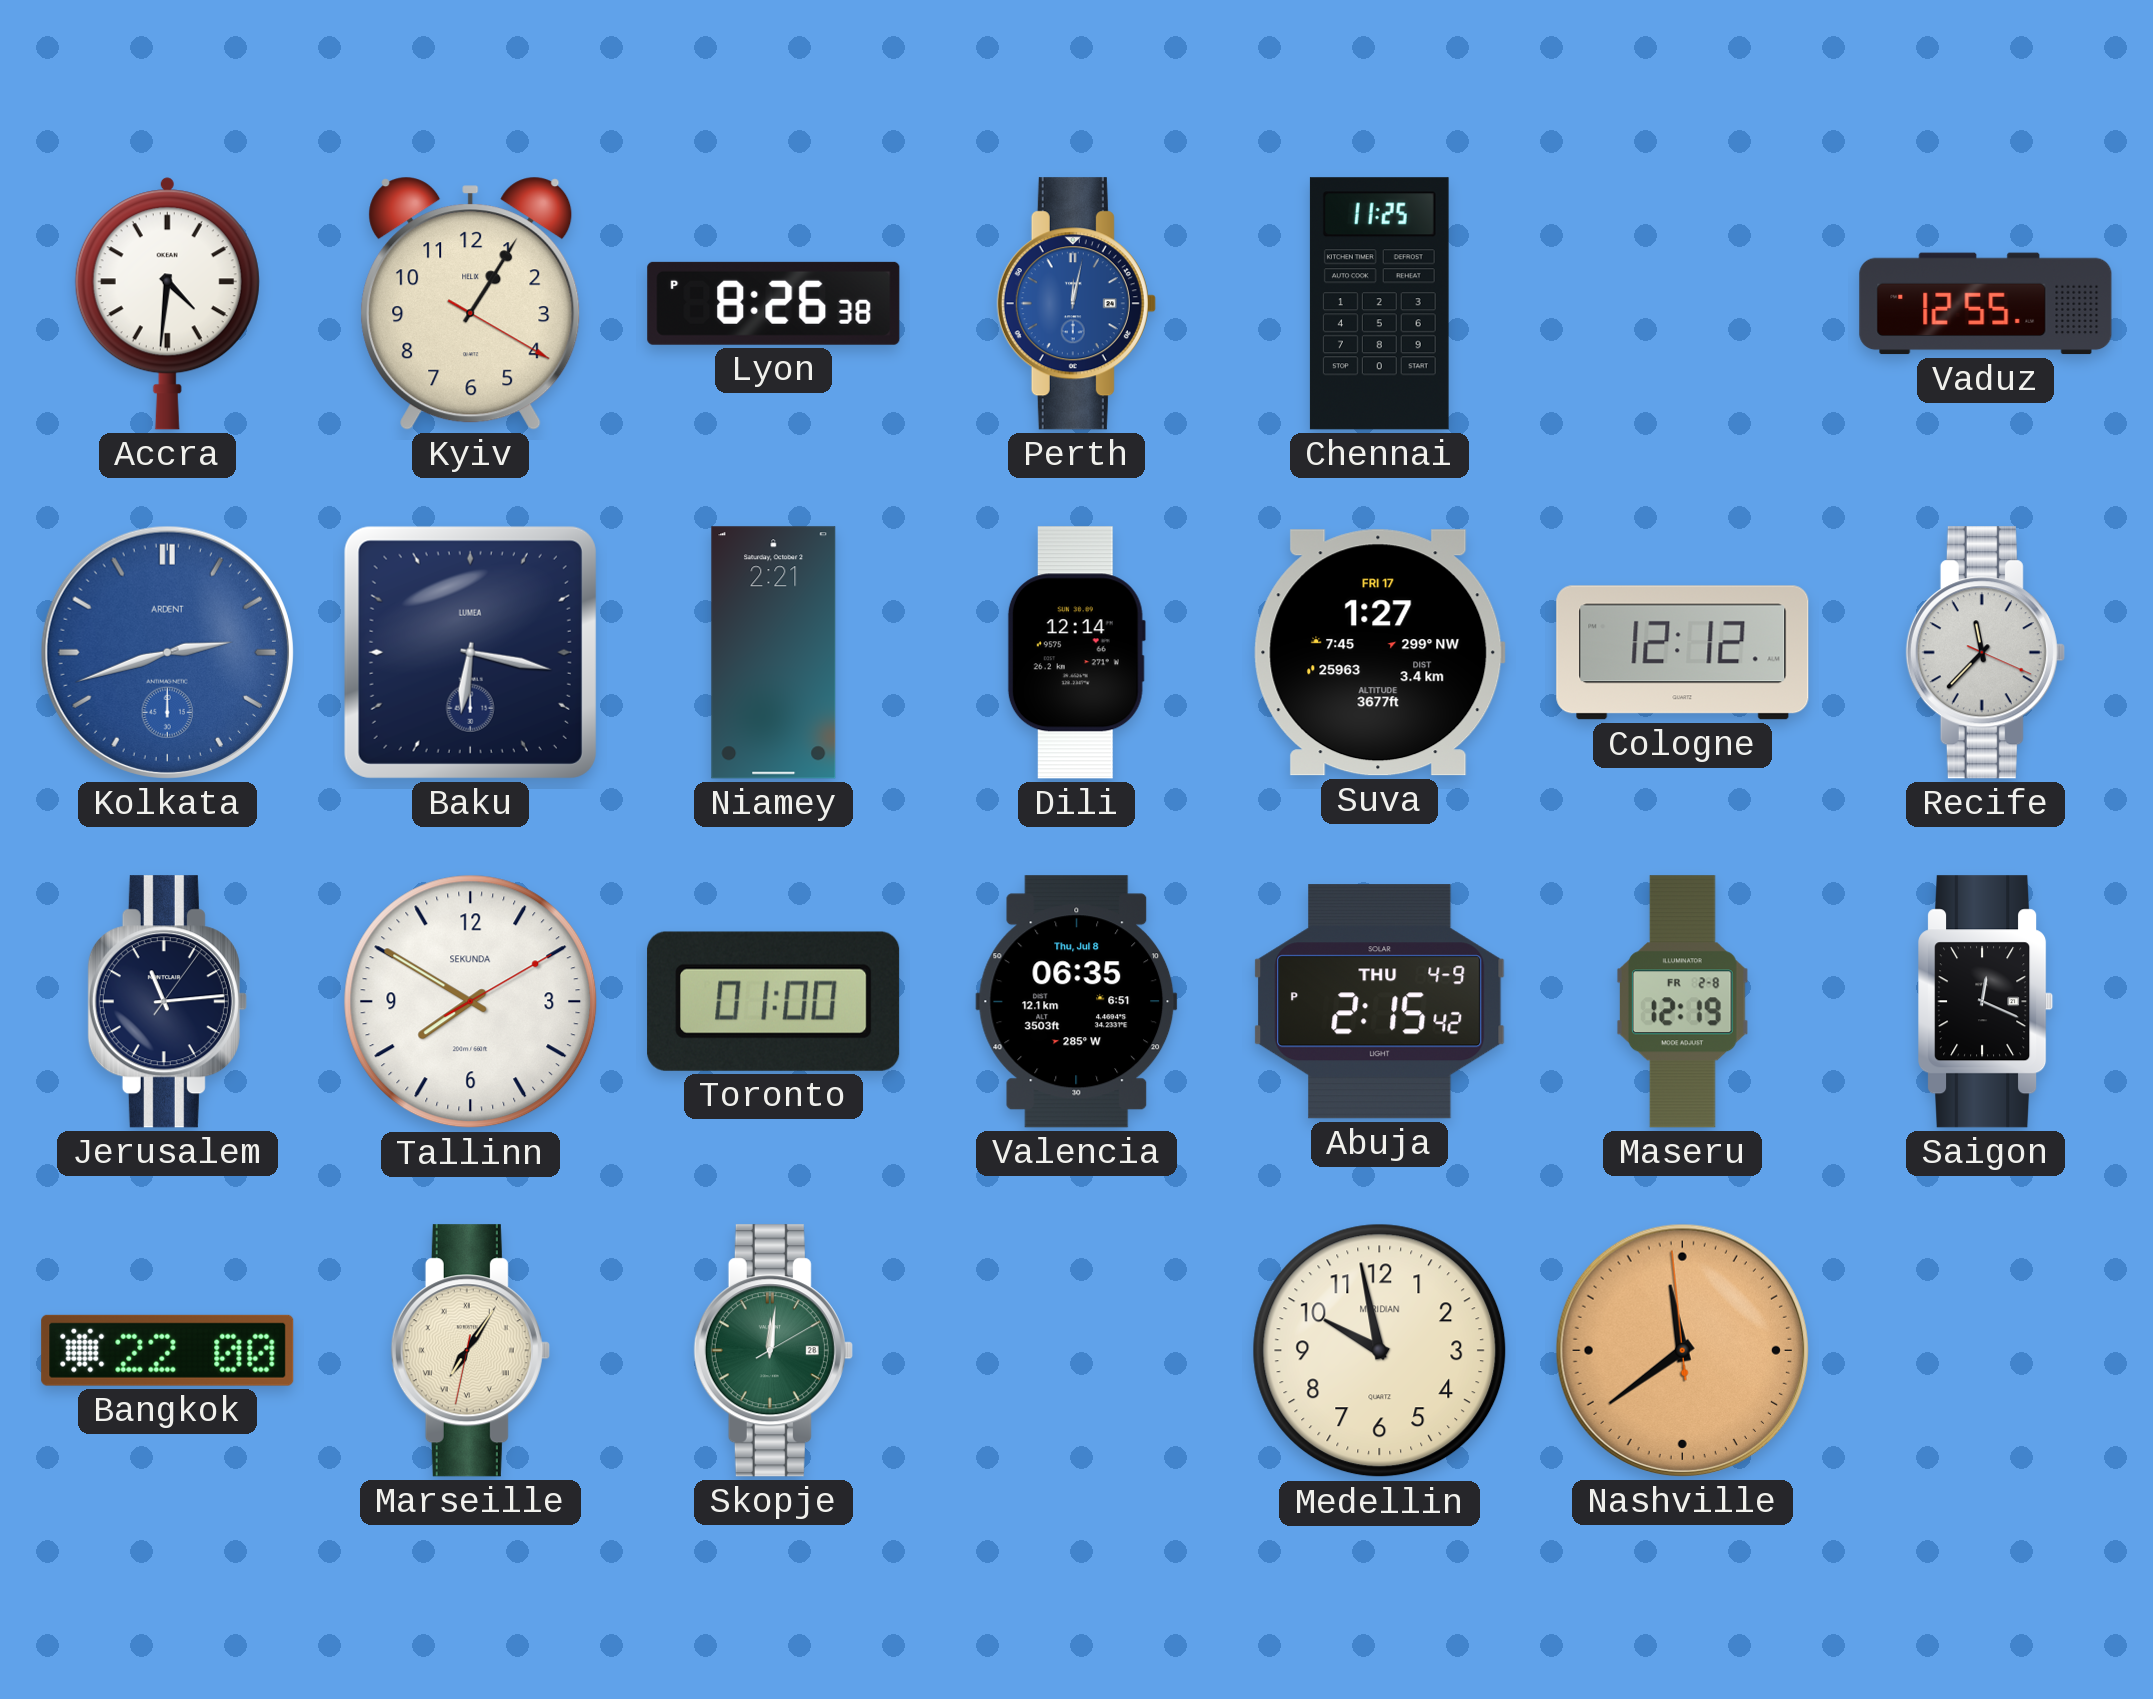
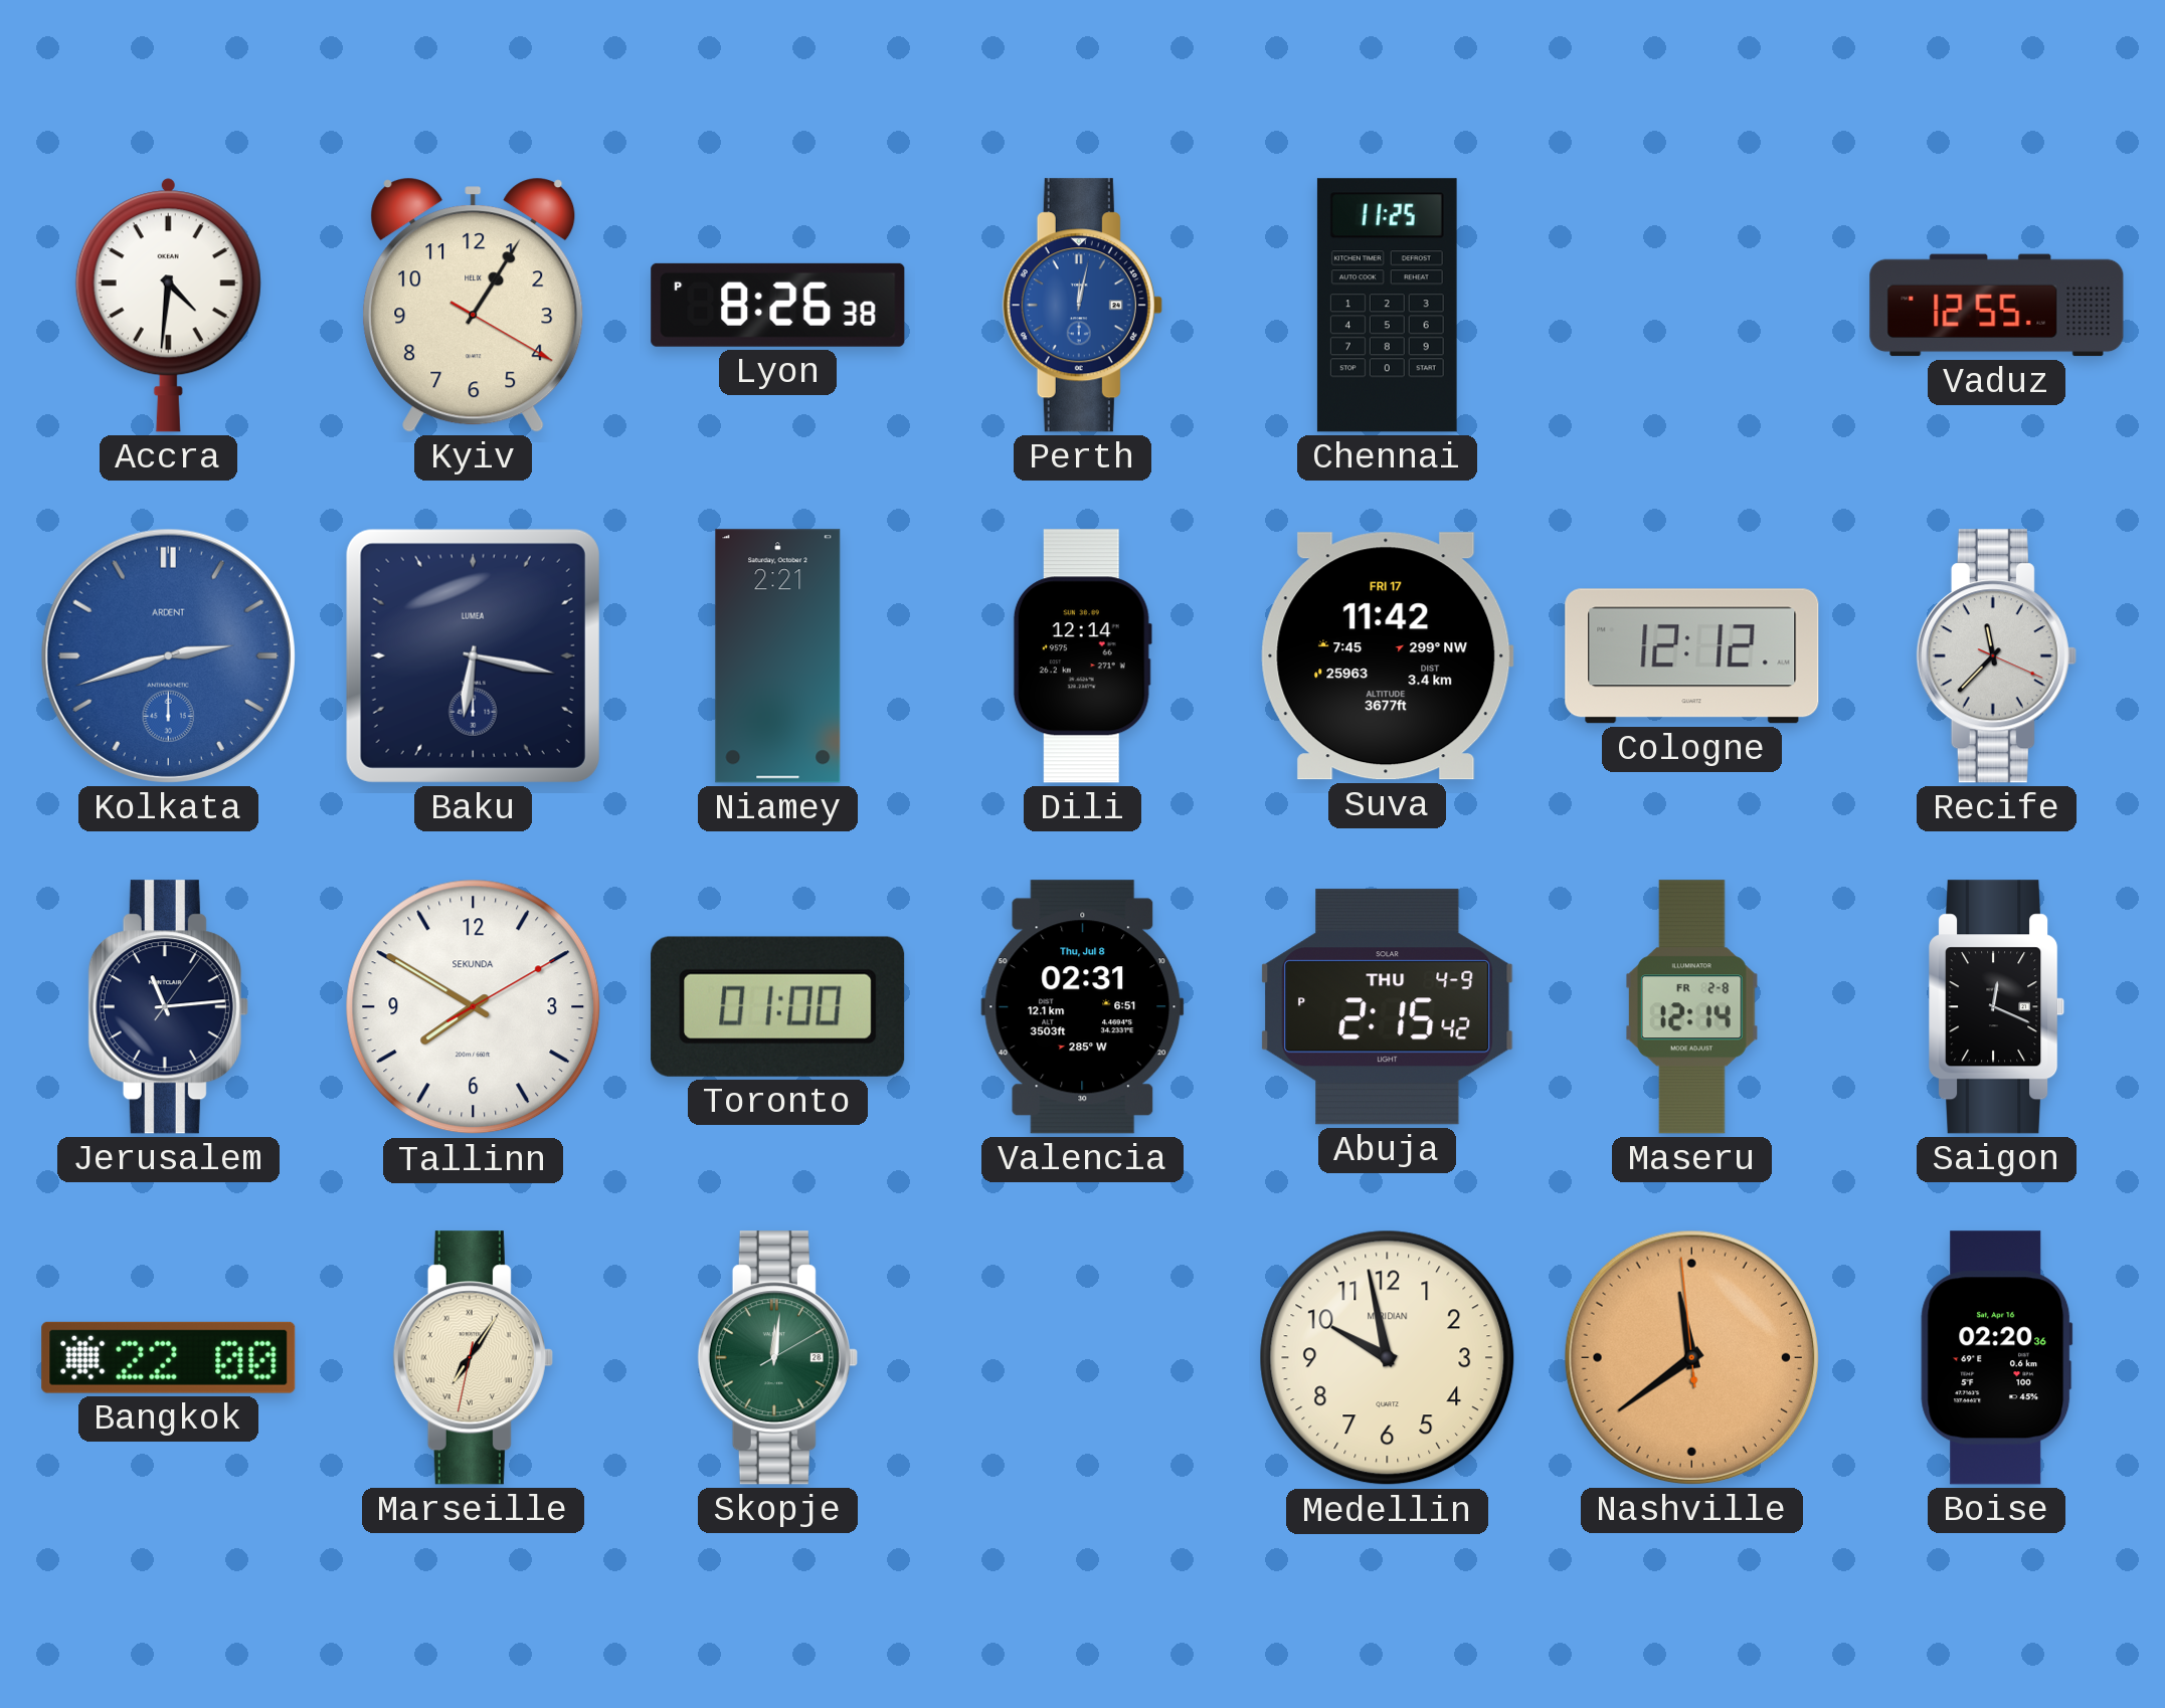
Suva: 1:27 -> 11:42 (1387, 656)
Valencia: 06:35 -> 02:31 (1083, 1007)
Maseru: 12:19 -> 12:14 (1691, 1007)
Boise: none -> 02:20 (1997, 1358)
